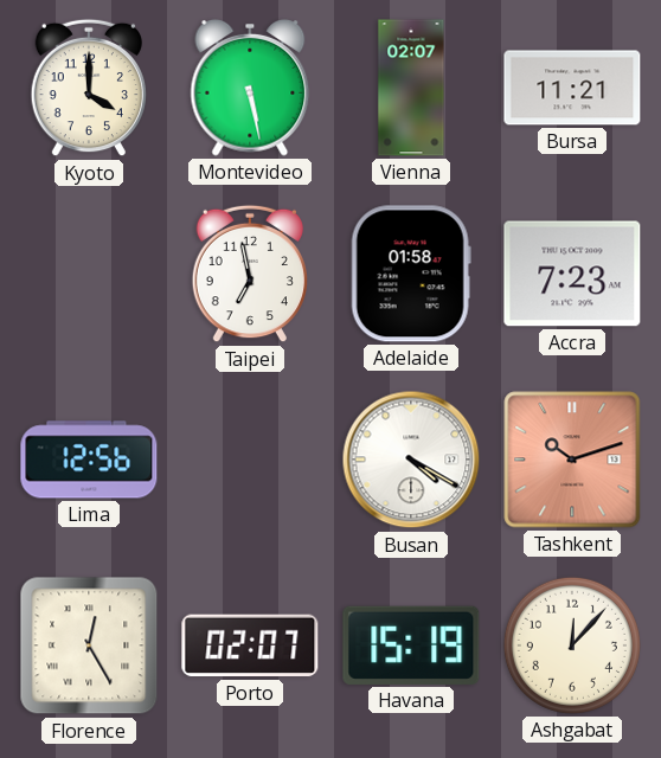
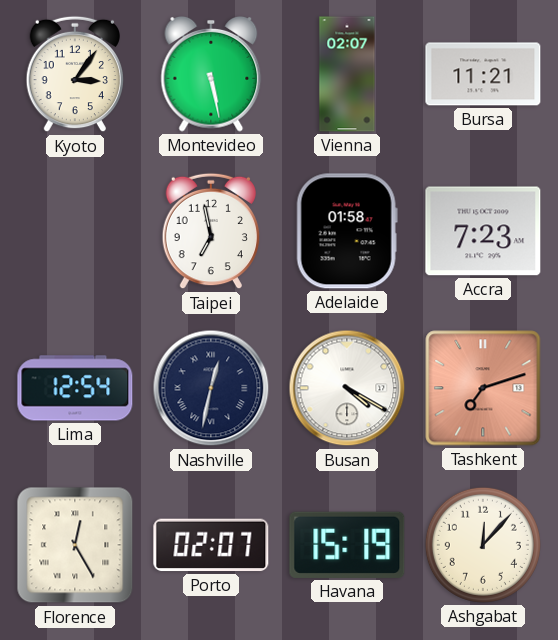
Kyoto: 4:00 -> 3:06 (74, 74)
Lima: 12:56 -> 12:54 (75, 388)
Nashville: none -> 12:32 (211, 388)
Tashkent: 10:12 -> 7:12 (483, 388)
